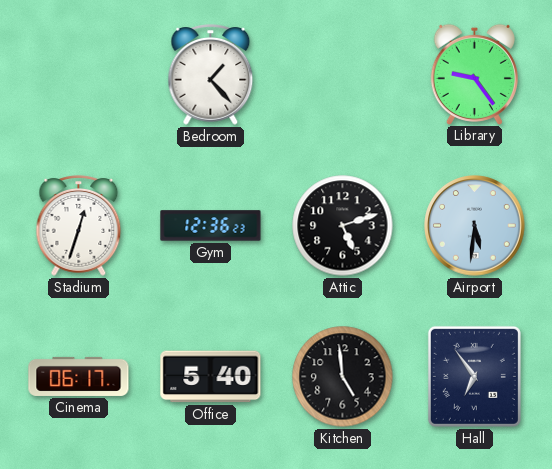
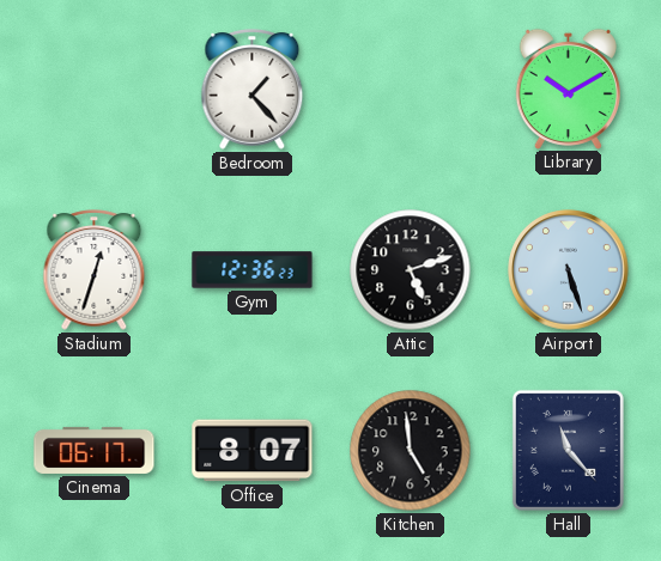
Library: 9:24 -> 10:10 (568, 89)
Airport: 5:31 -> 5:27 (569, 270)
Office: 5:40 -> 8:07 (253, 451)
Hall: 6:54 -> 11:23 (568, 450)
